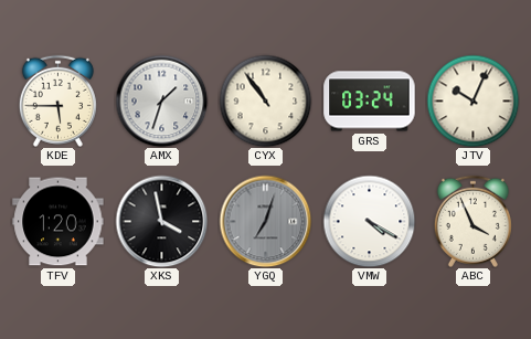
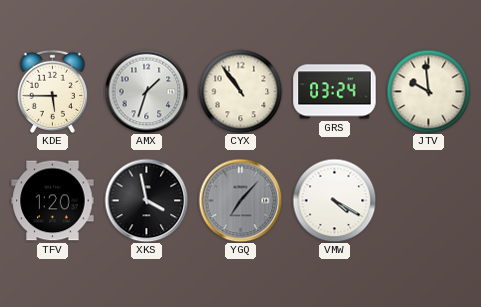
JTV: 10:04 -> 9:59 (428, 91)
YGQ: 7:03 -> 7:07 (240, 200)
ABC: 3:56 -> none (472, 221)
